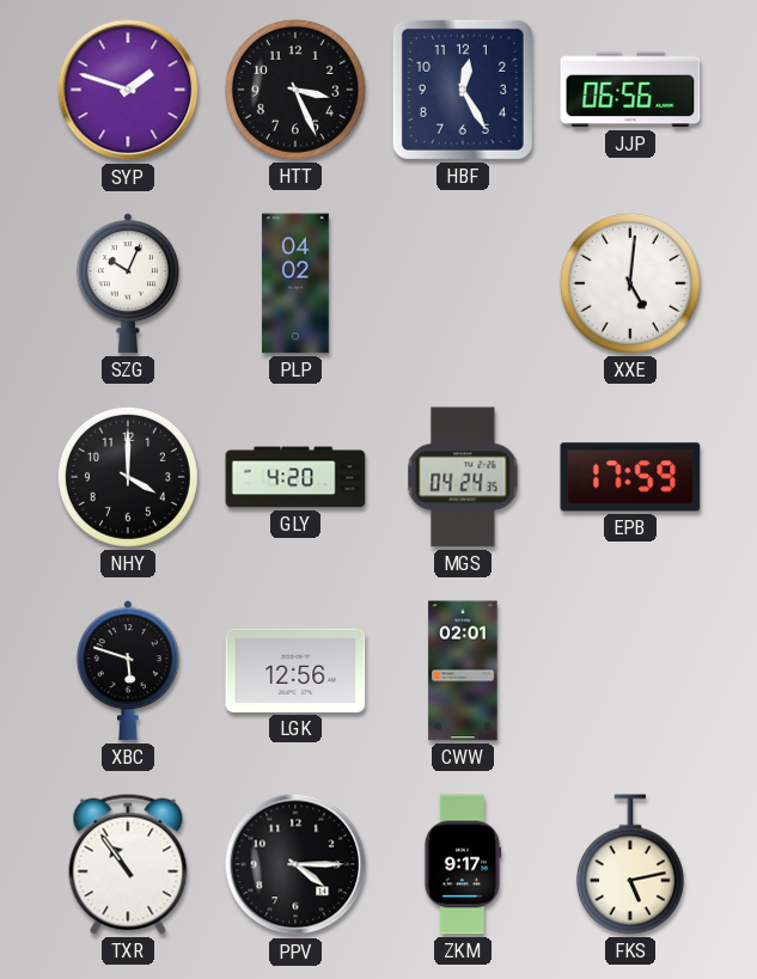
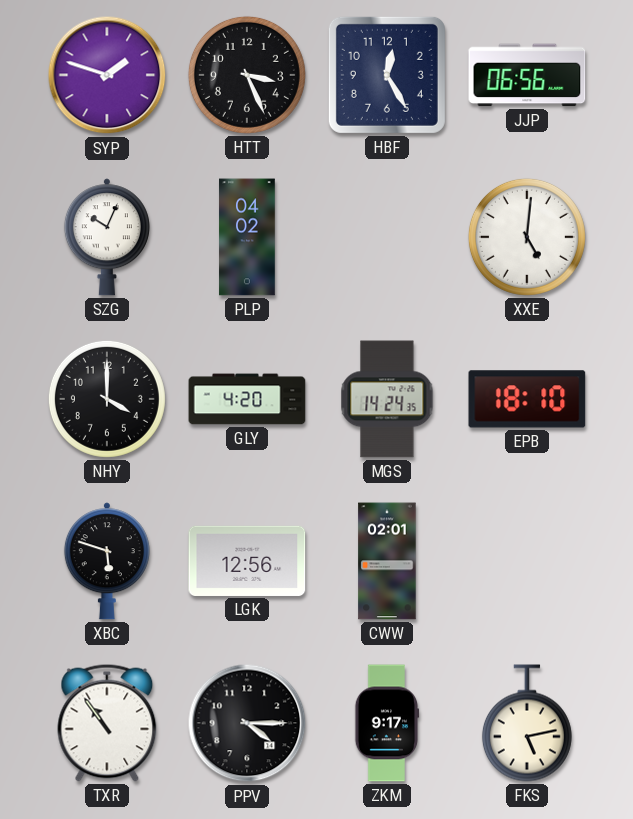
MGS: 04:24 -> 14:24 (387, 399)
EPB: 17:59 -> 18:10 (527, 399)
